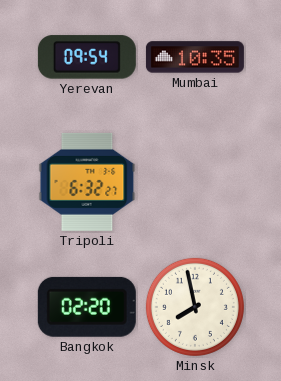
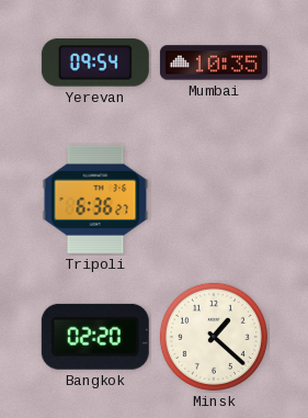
Tripoli: 6:32 -> 6:36 (95, 200)
Minsk: 7:58 -> 1:22 (214, 337)
